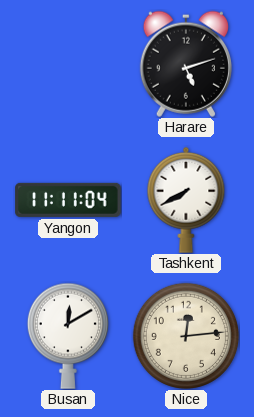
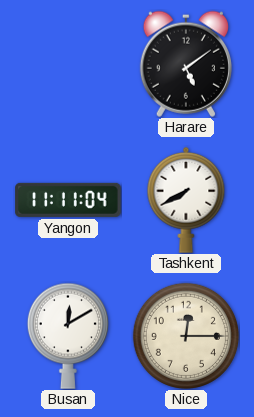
Harare: 5:12 -> 5:09 (186, 64)
Nice: 12:14 -> 12:15 (186, 336)
